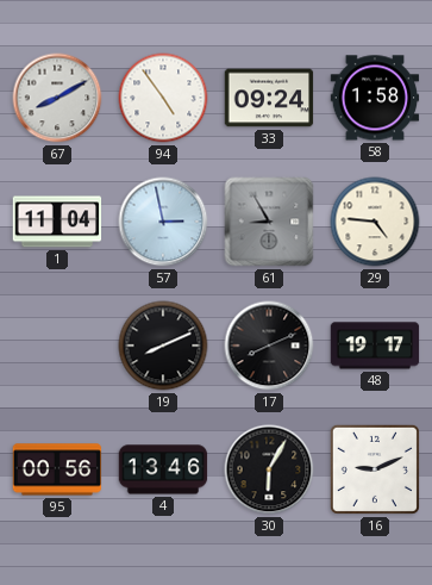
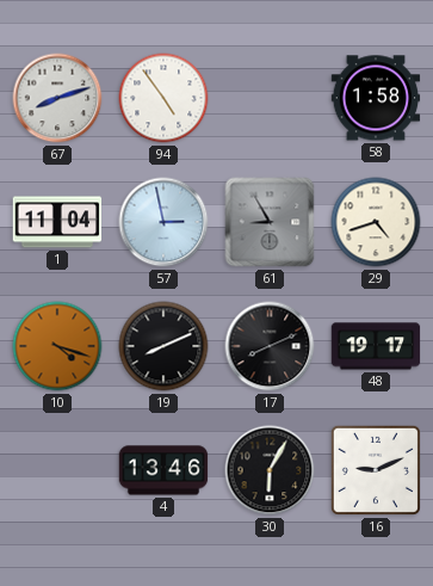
67: 8:10 -> 8:12 (57, 98)
33: 09:24 -> none (269, 98)
29: 4:46 -> 4:42 (376, 222)
10: none -> 4:18 (57, 346)
95: 00:56 -> none (57, 469)
